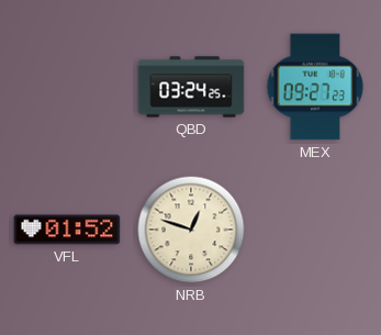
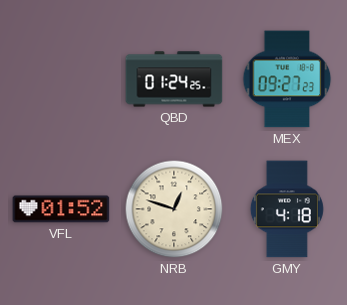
QBD: 03:24 -> 01:24 (174, 79)
GMY: none -> 4:18 (287, 209)
